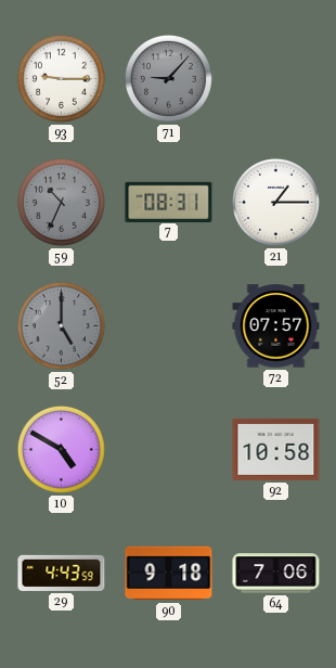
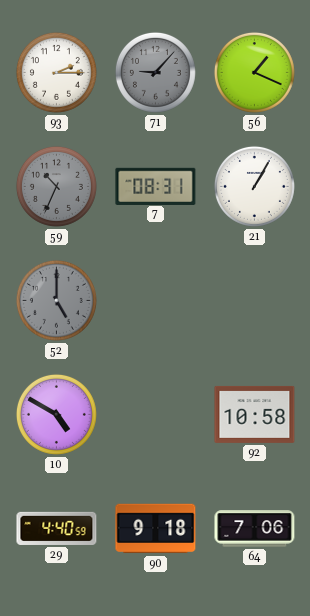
93: 9:15 -> 2:15 (56, 72)
56: none -> 1:19 (254, 72)
21: 1:15 -> 1:05 (254, 186)
72: 07:57 -> none (276, 326)
29: 4:43 -> 4:40 (57, 528)
